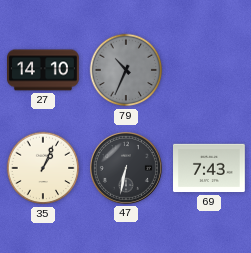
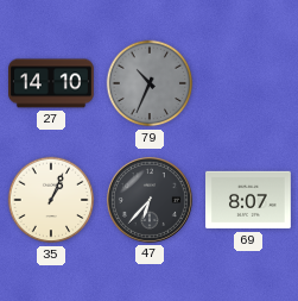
47: 6:32 -> 6:37 (150, 200)
69: 7:43 -> 8:07 (249, 200)
